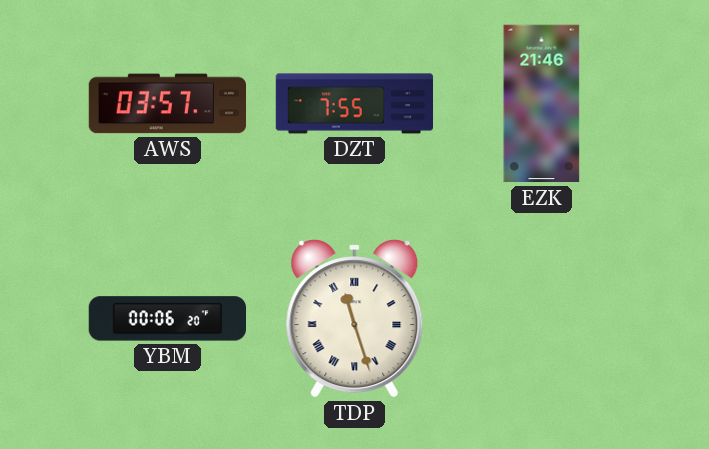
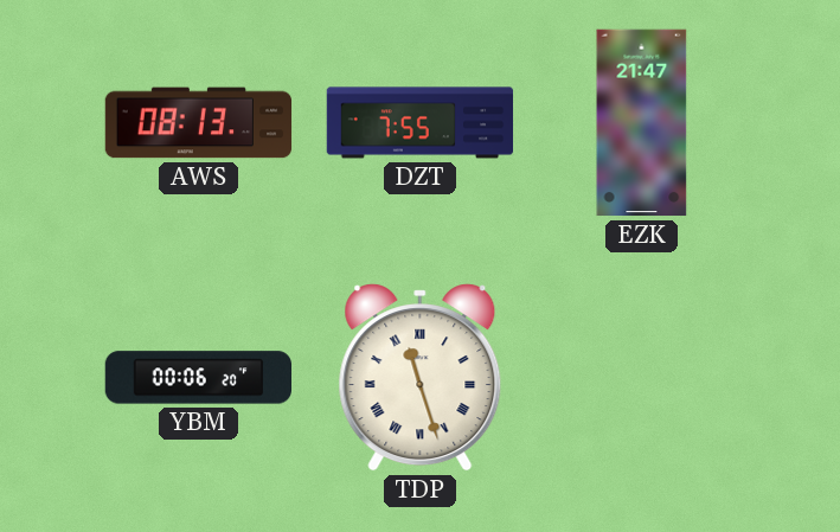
AWS: 03:57 -> 08:13 (199, 123)
EZK: 21:46 -> 21:47 (642, 123)
